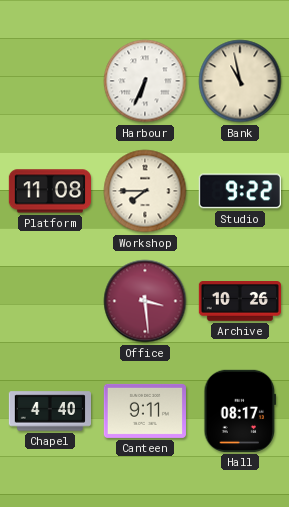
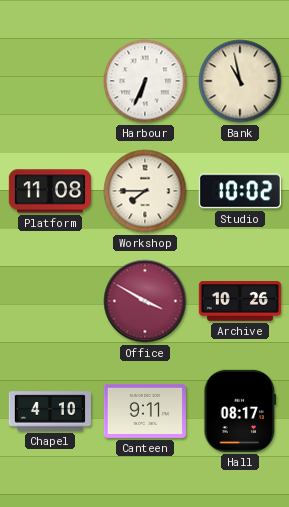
Studio: 9:22 -> 10:02 (240, 191)
Office: 3:29 -> 3:50 (145, 301)
Chapel: 4:40 -> 4:10 (49, 411)
